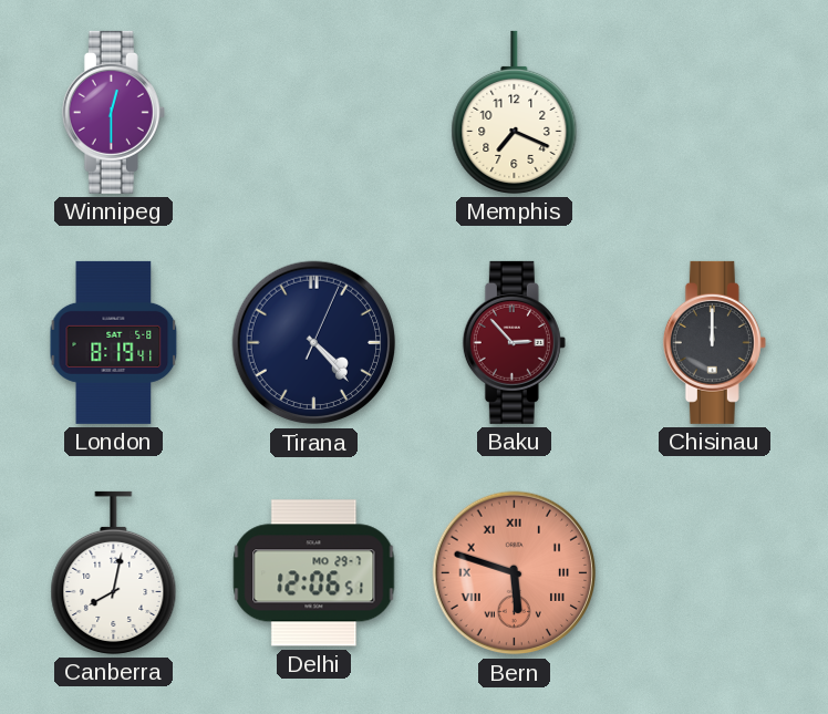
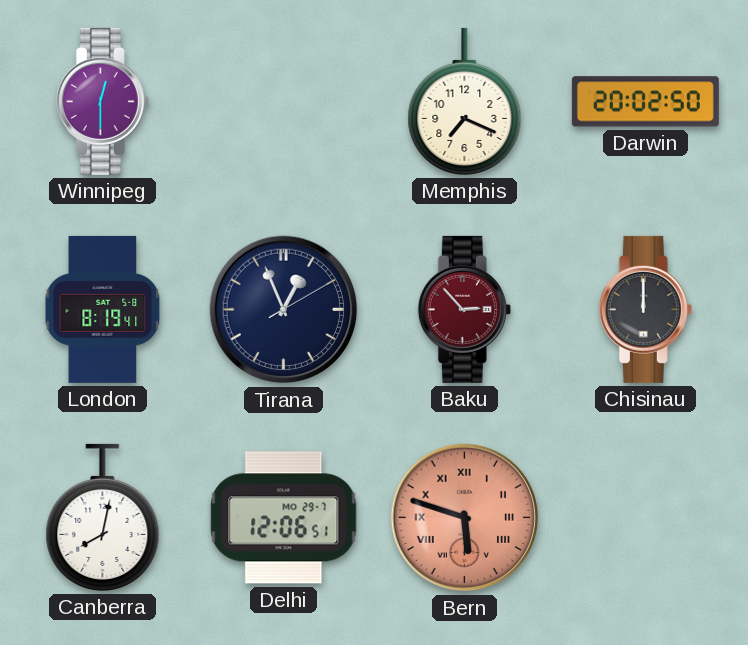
Darwin: none -> 20:02 (645, 102)
Tirana: 4:23 -> 12:56 (284, 310)
